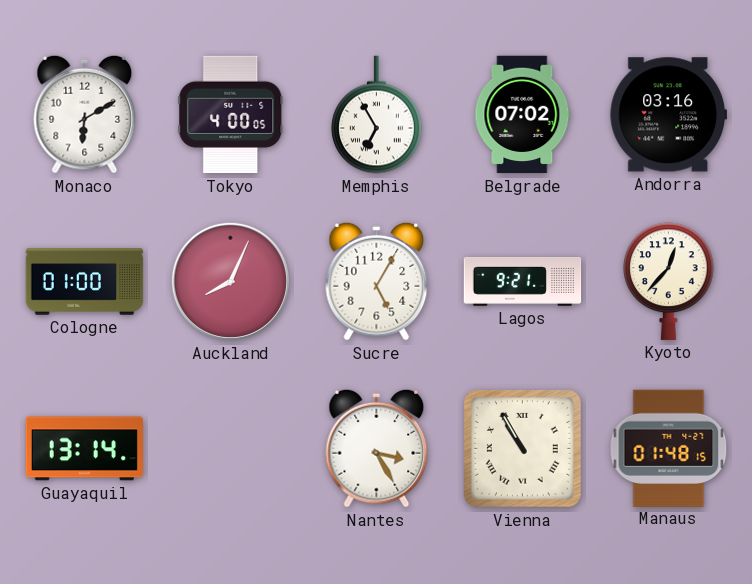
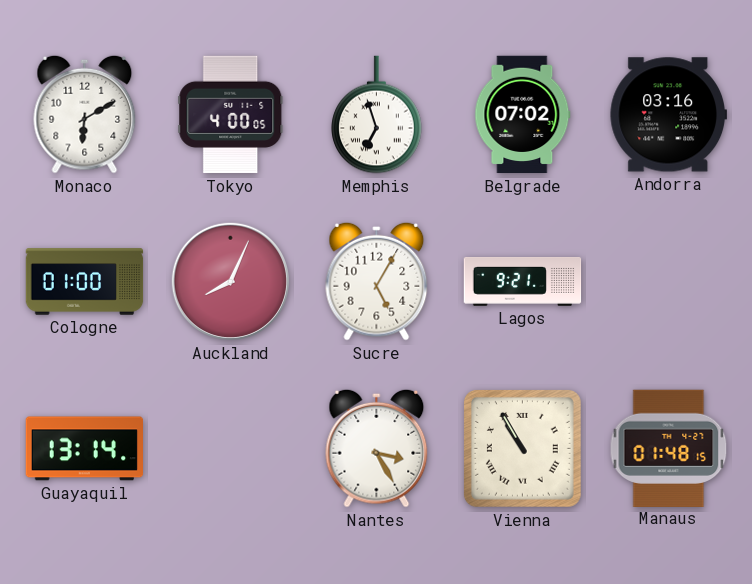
Memphis: 6:55 -> 6:57 (377, 115)
Kyoto: 12:37 -> none (669, 281)
